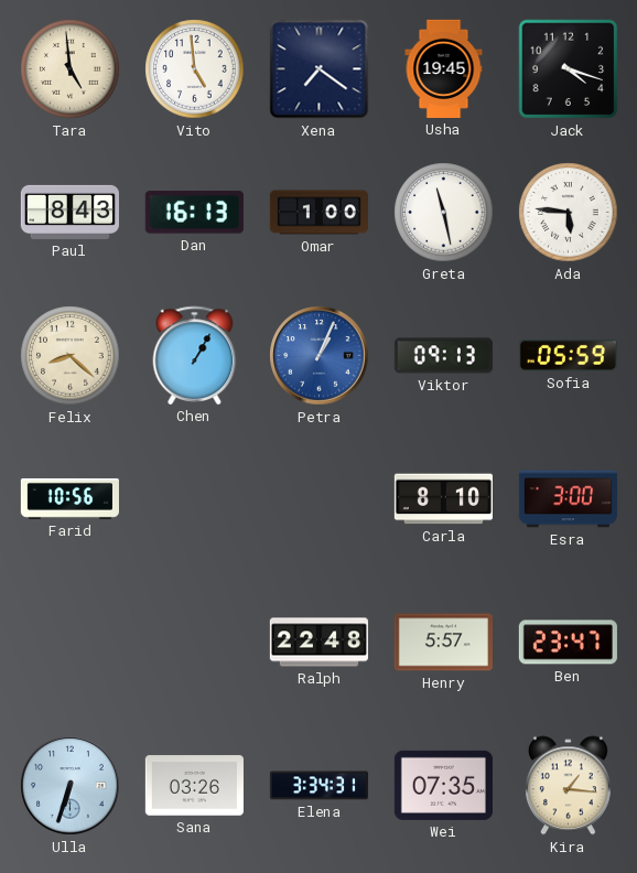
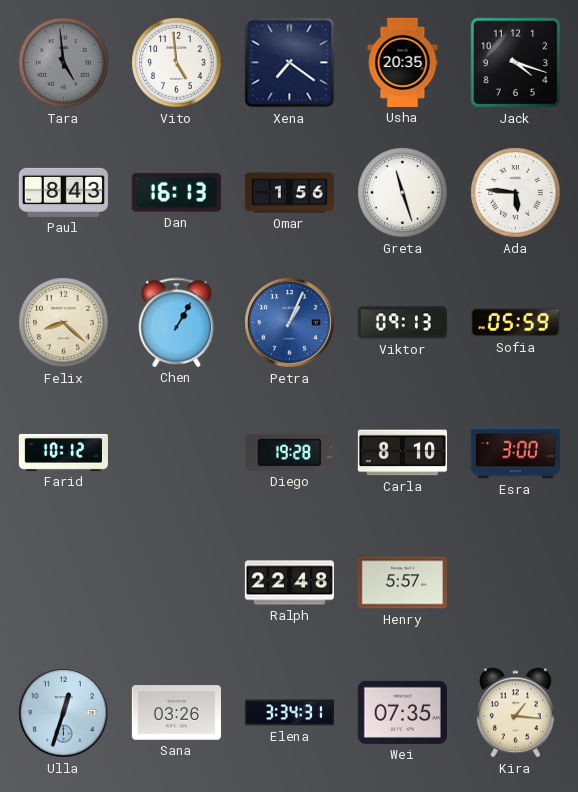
Tara dial: cream -> grey (64, 63)
Usha: 19:45 -> 20:35 (403, 62)
Omar: 1:00 -> 1:56 (289, 193)
Greta: 11:28 -> 11:27 (403, 193)
Farid: 10:56 -> 10:12 (63, 452)
Diego: none -> 19:28 (289, 452)
Ben: 23:47 -> none (568, 643)
Ulla: 6:33 -> 12:33 (64, 713)
